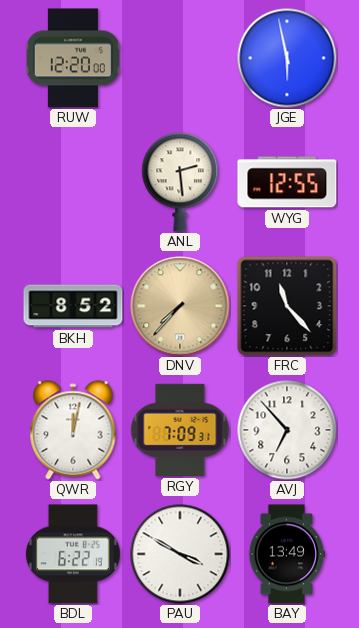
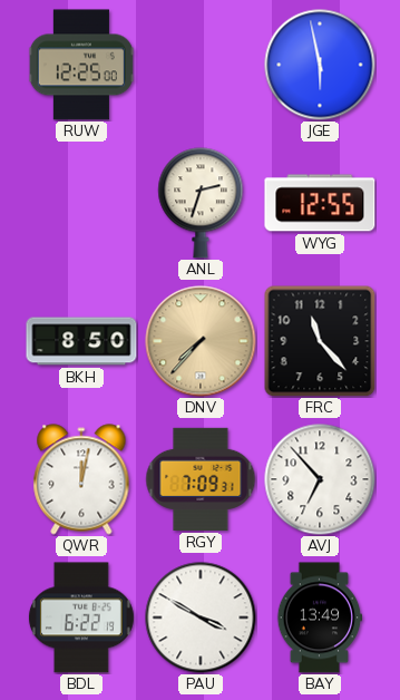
RUW: 12:20 -> 12:25 (81, 65)
ANL: 2:29 -> 2:33 (201, 203)
BKH: 8:52 -> 8:50 (81, 341)
